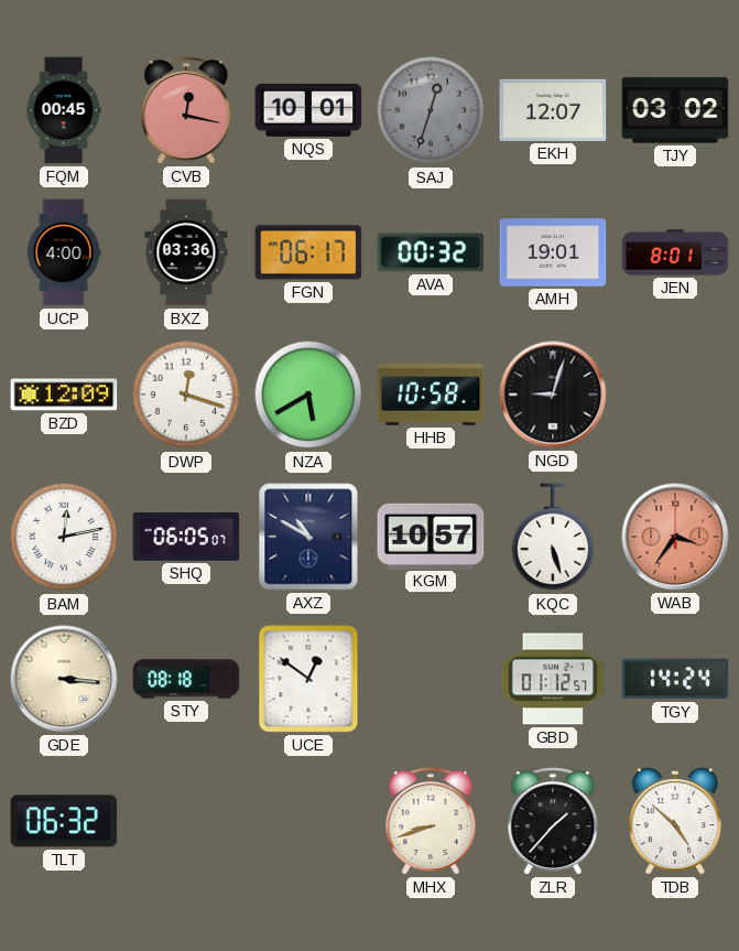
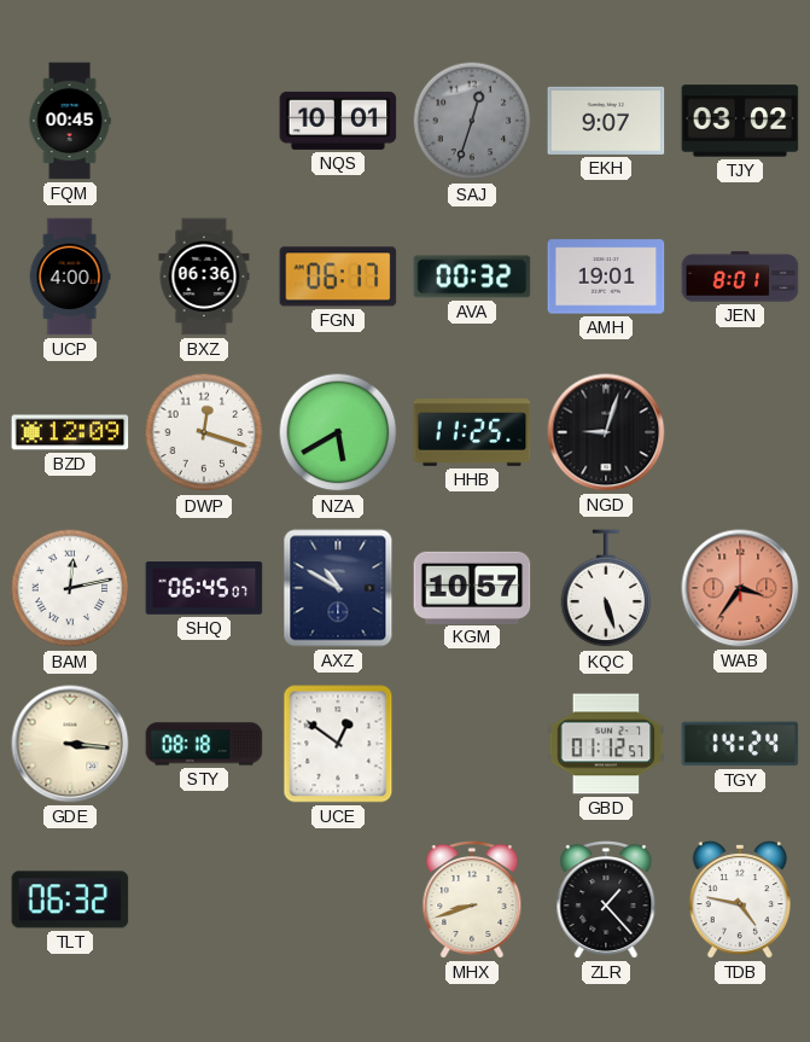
CVB: 12:17 -> none (186, 110)
EKH: 12:07 -> 9:07 (606, 121)
BXZ: 03:36 -> 06:36 (204, 276)
HHB: 10:58 -> 11:25 (472, 432)
SHQ: 06:05 -> 06:45 (204, 588)
ZLR: 1:37 -> 1:23 (606, 900)
TDB: 4:52 -> 4:47 (739, 900)
